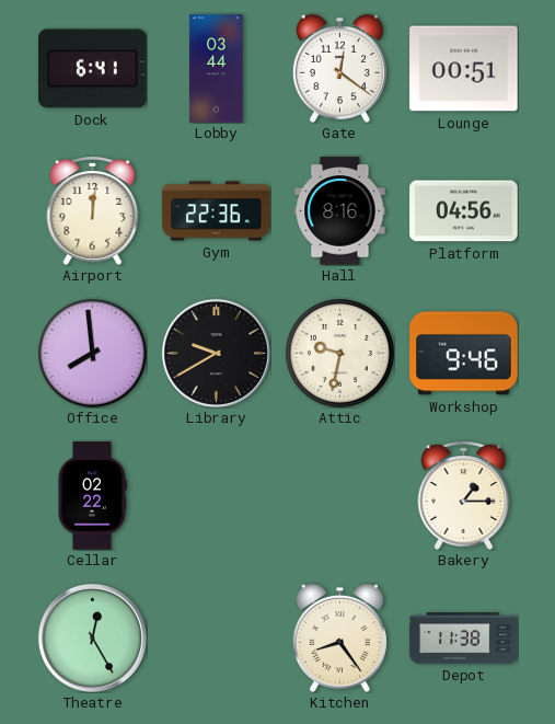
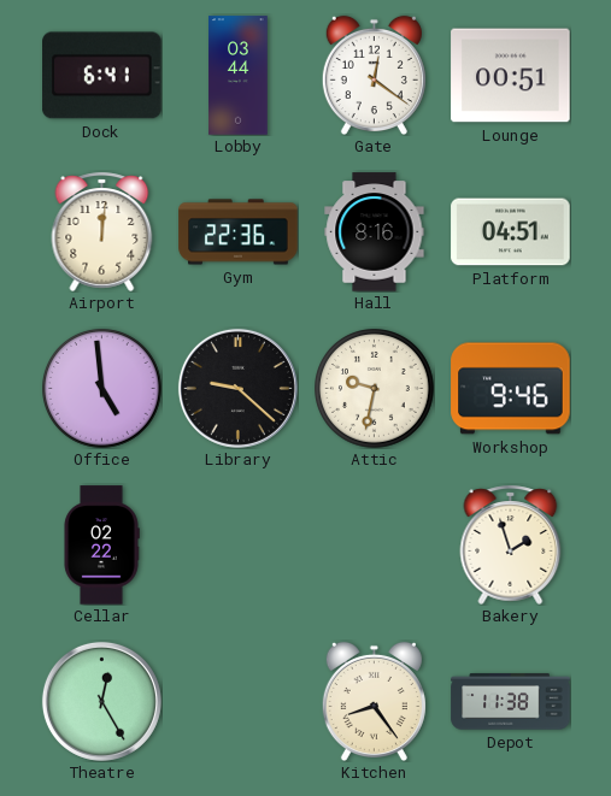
Platform: 04:56 -> 04:51 (511, 232)
Office: 7:59 -> 4:59 (102, 389)
Library: 9:40 -> 9:22 (237, 388)
Bakery: 1:15 -> 1:57 (511, 544)
